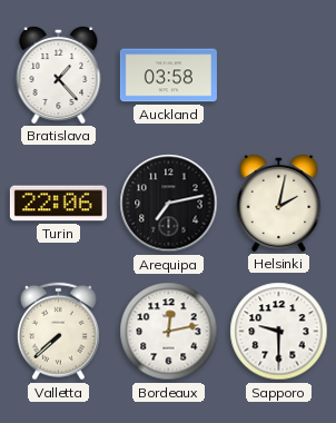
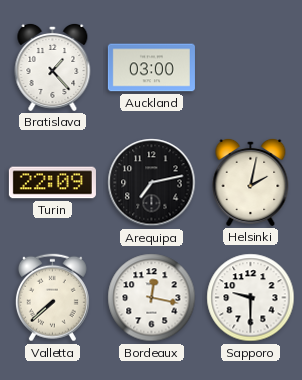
Auckland: 03:58 -> 03:00 (151, 68)
Turin: 22:06 -> 22:09 (52, 183)
Bordeaux: 12:13 -> 12:17 (152, 298)
